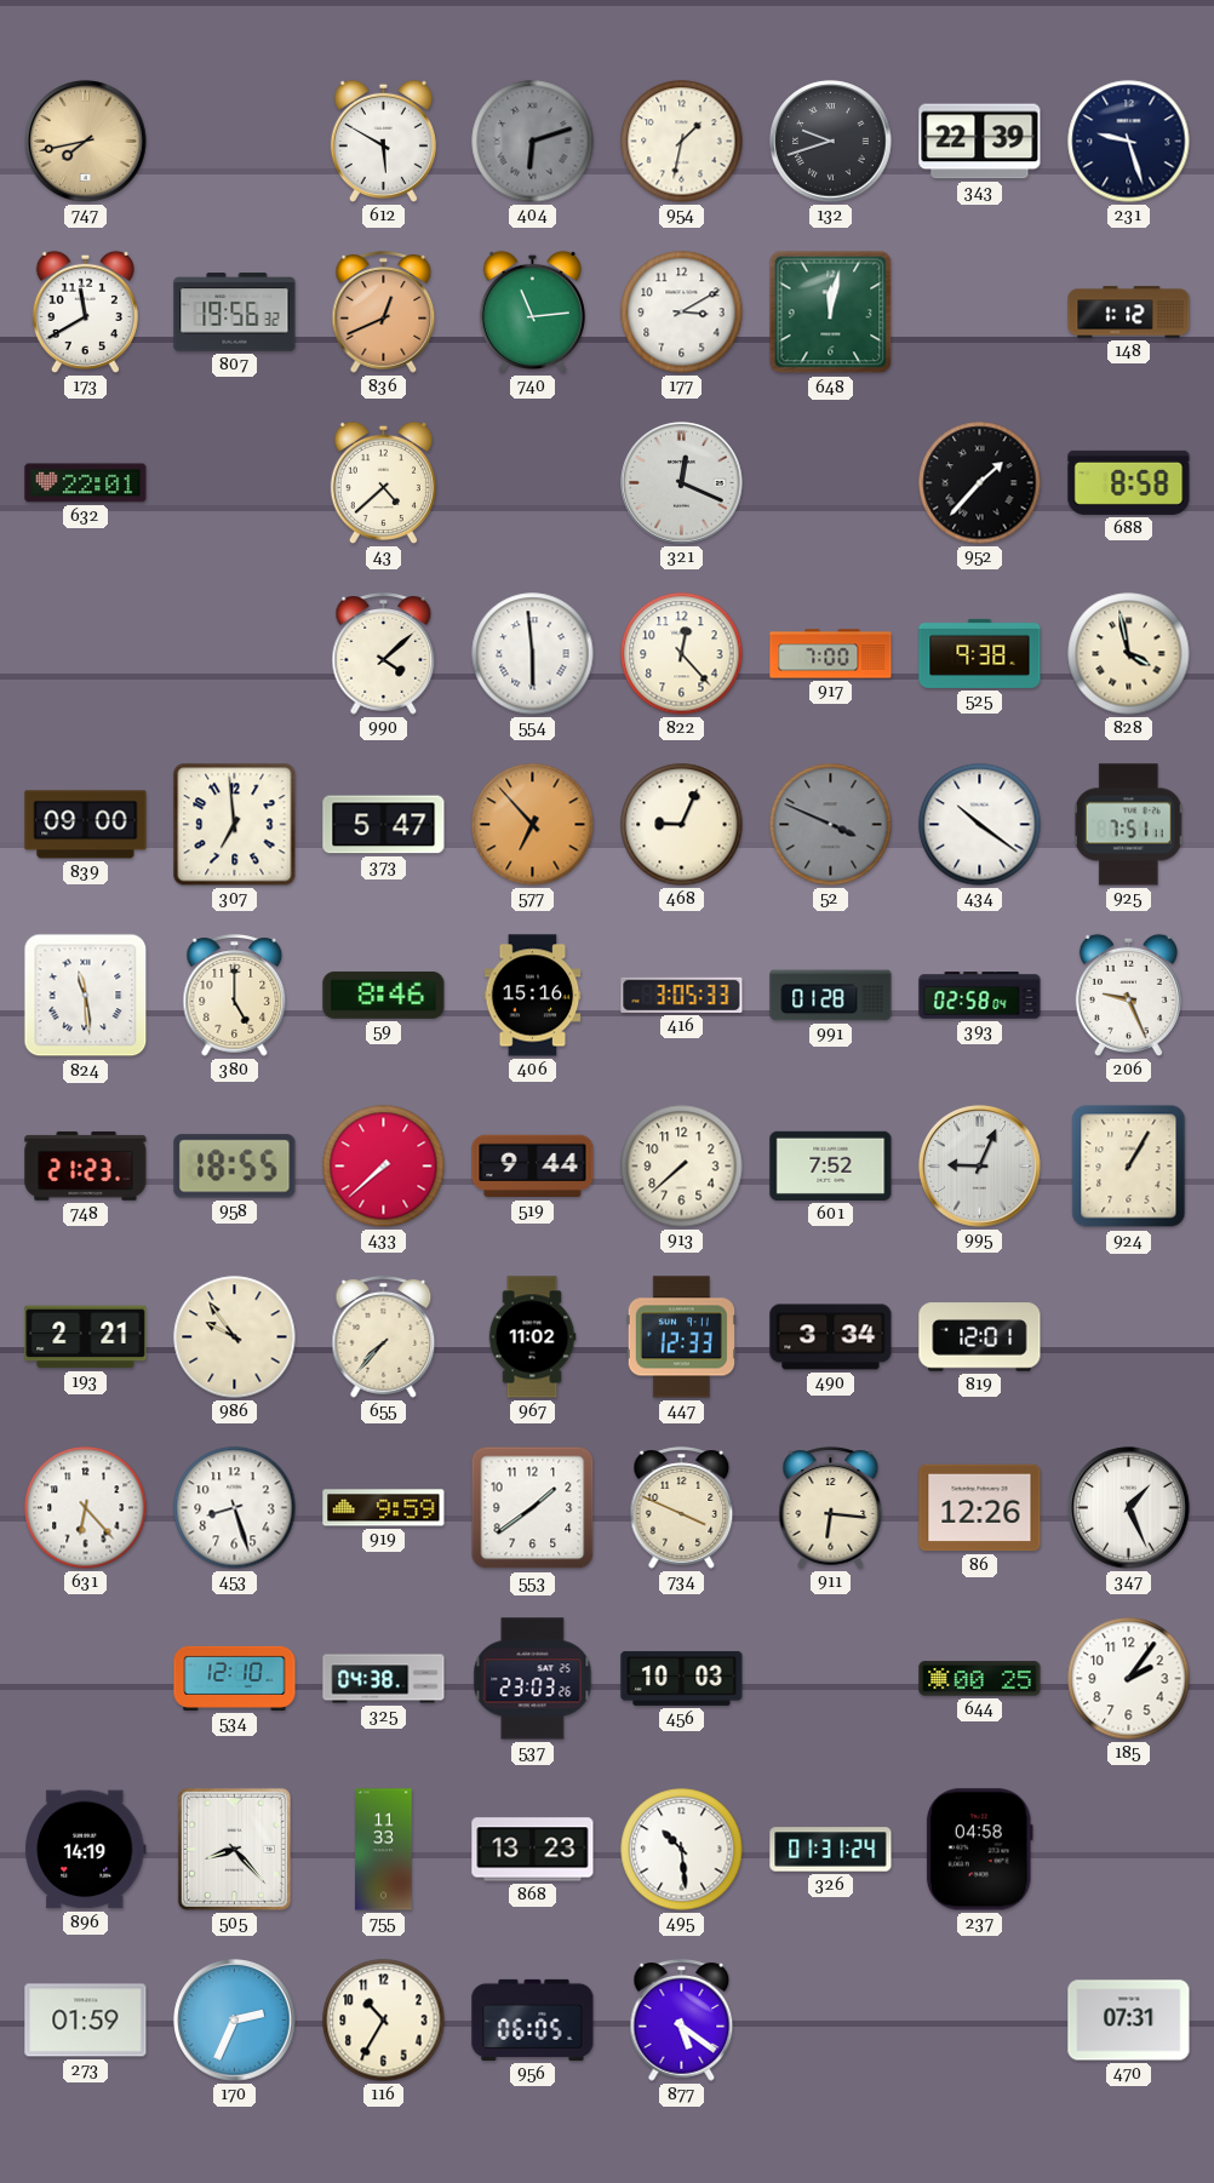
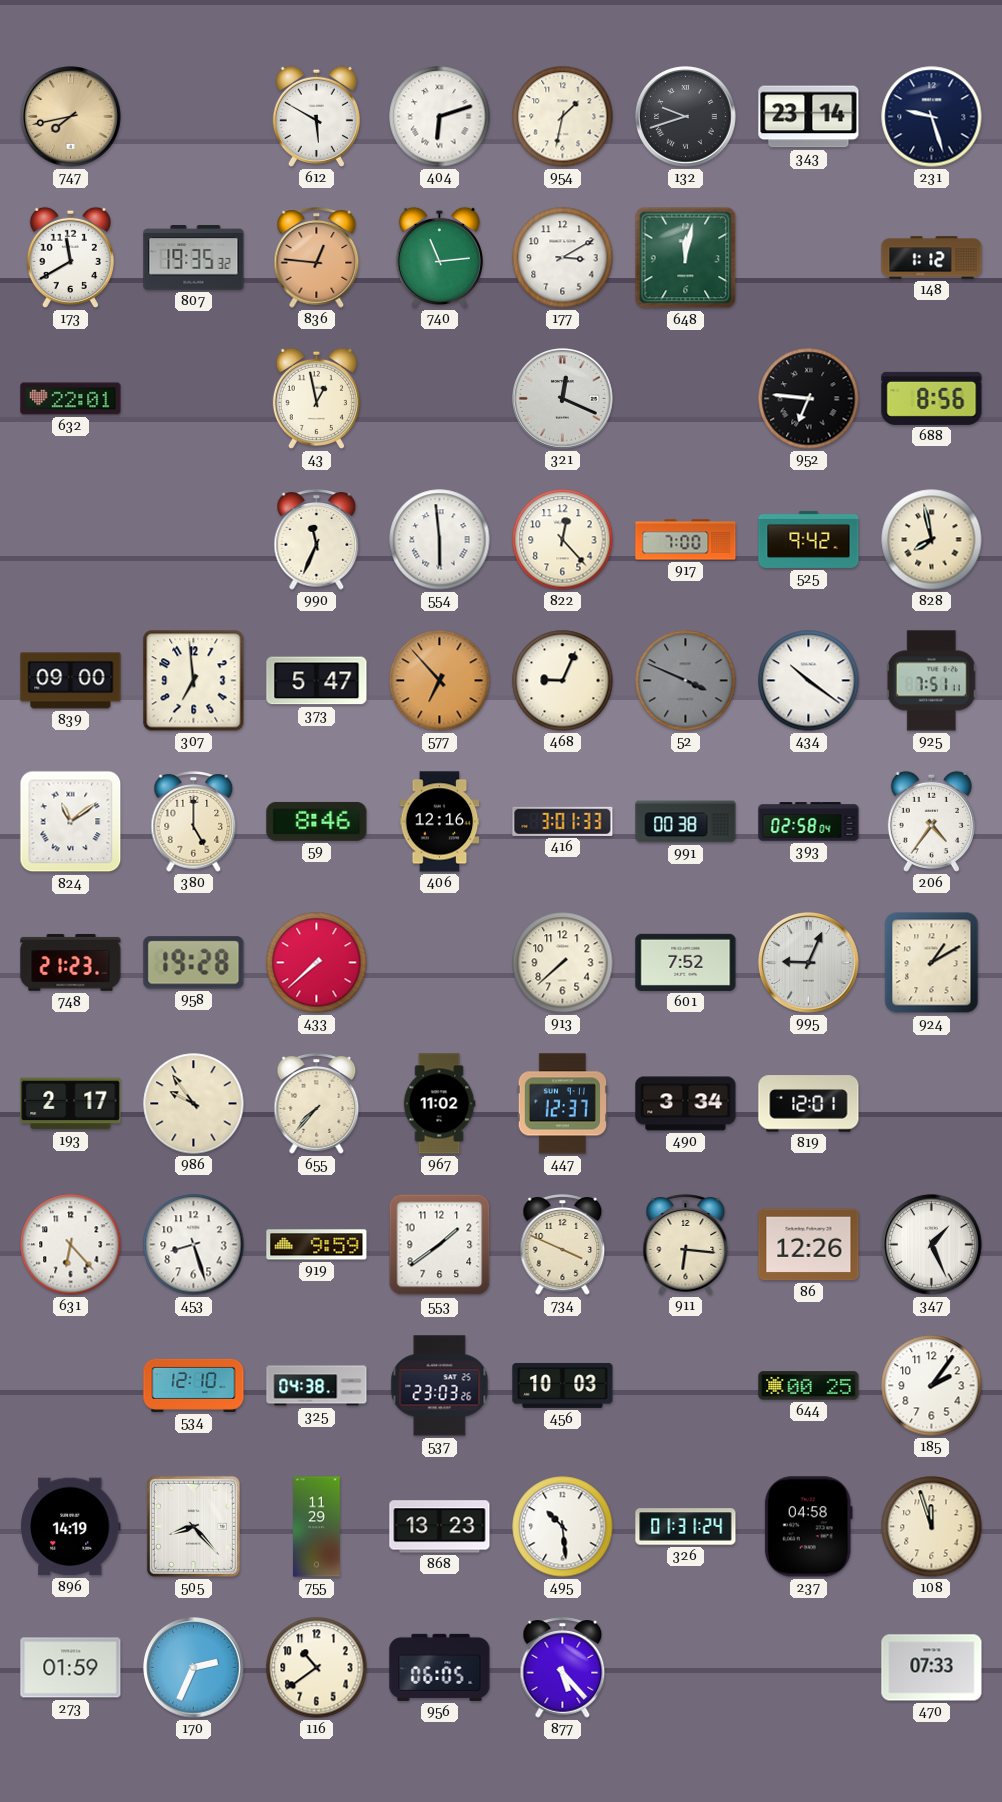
404 dial: grey -> white (440, 117)
343: 22:39 -> 23:14 (809, 117)
807: 19:56 -> 19:35 (194, 258)
836: 12:41 -> 12:46 (317, 258)
43: 4:38 -> 12:58 (316, 398)
952: 1:37 -> 6:46 (809, 399)
688: 8:58 -> 8:56 (932, 398)
990: 4:08 -> 11:34 (317, 540)
525: 9:38 -> 9:42 (809, 539)
828: 3:58 -> 7:58 (932, 540)
824: 11:29 -> 11:09 (71, 822)
406: 15:16 -> 12:16 (440, 822)
416: 3:05 -> 3:01 (563, 821)
991: 01:28 -> 00:38 (686, 822)
206: 9:26 -> 4:36 (931, 821)
958: 18:55 -> 19:28 (194, 963)
519: 9:44 -> none (533, 1167)
924: 1:05 -> 1:10 (932, 963)
193: 2:21 -> 2:17 (71, 1104)
447: 12:33 -> 12:37 (562, 1104)
755: 11:33 -> 11:29 (317, 1527)
108: none -> 11:57 (932, 1527)
116: 10:35 -> 10:39 (317, 1668)
877: 5:21 -> 5:23 (563, 1668)
470: 07:31 -> 07:33 (932, 1668)
